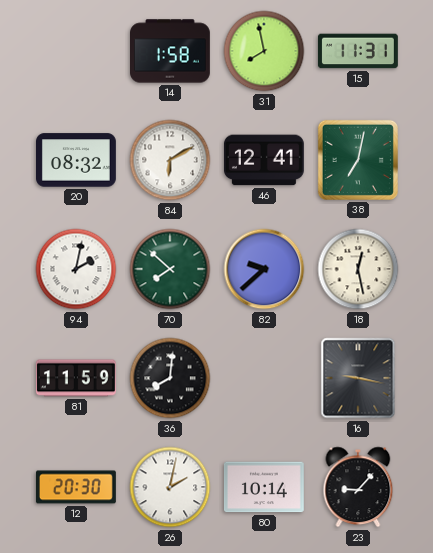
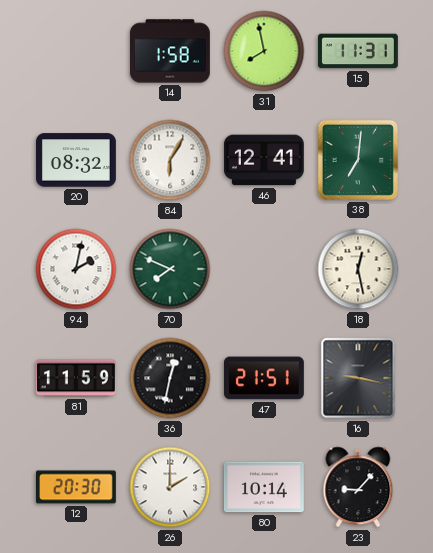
84: 6:10 -> 6:05 (170, 160)
38: 7:02 -> 7:01 (358, 160)
70: 7:52 -> 7:49 (170, 269)
82: 9:38 -> none (264, 269)
36: 8:01 -> 12:32 (170, 378)
47: none -> 21:51 (264, 378)
26: 2:02 -> 2:00 (170, 487)
